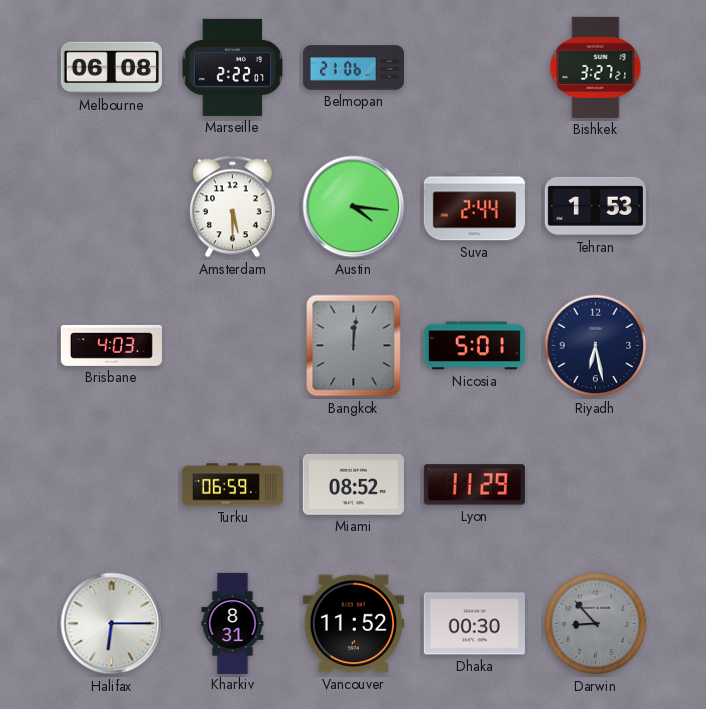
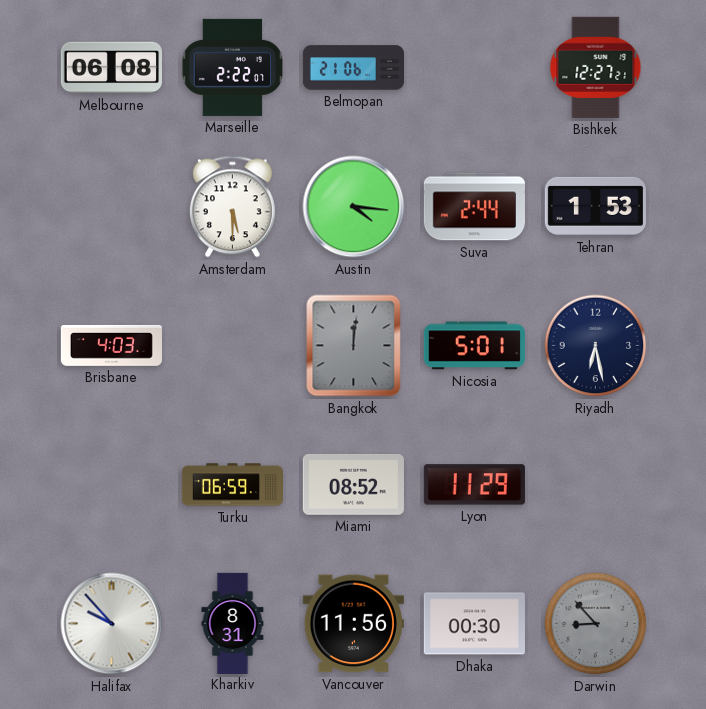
Bishkek: 3:27 -> 12:27 (596, 67)
Halifax: 6:15 -> 9:53 (112, 624)
Vancouver: 11:52 -> 11:56 (353, 624)
